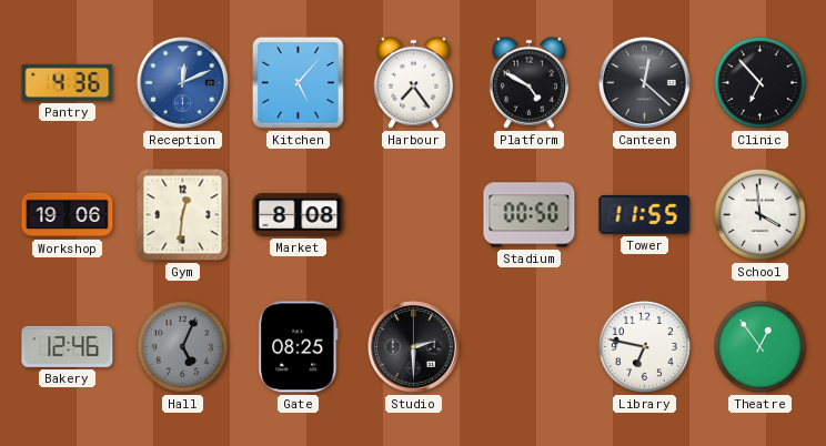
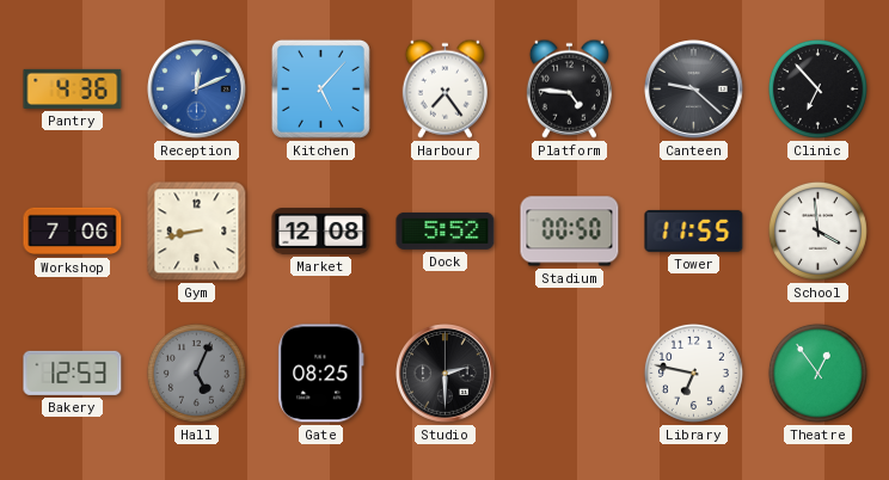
Platform: 4:50 -> 4:46 (569, 88)
Canteen: 12:22 -> 9:22 (694, 90)
Workshop: 19:06 -> 7:06 (73, 232)
Gym: 12:31 -> 8:43 (197, 232)
Market: 8:08 -> 12:08 (321, 232)
Dock: none -> 5:52 (446, 230)
Bakery: 12:46 -> 12:53 (73, 373)
